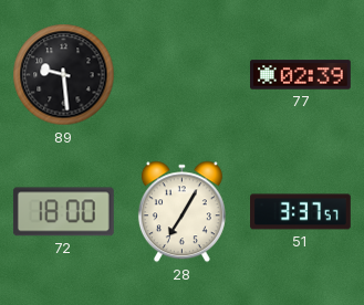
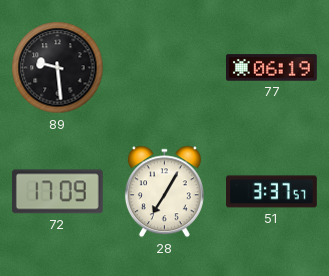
77: 02:39 -> 06:19 (272, 68)
72: 18:00 -> 17:09 (57, 192)
